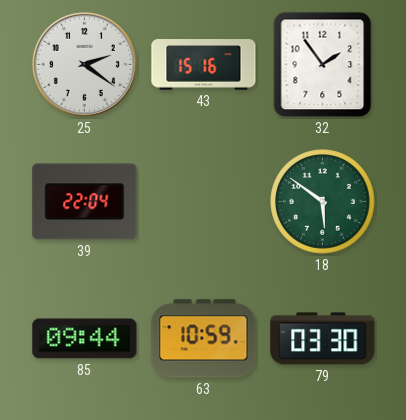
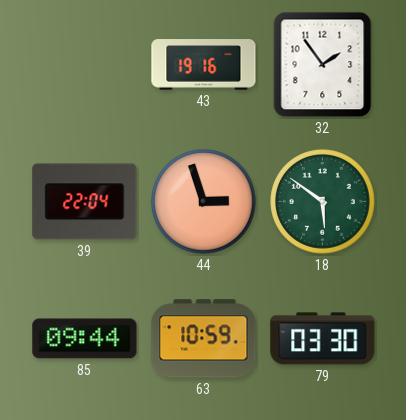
25: 2:21 -> none (84, 64)
43: 15:16 -> 19:16 (204, 65)
44: none -> 2:57 (204, 202)
